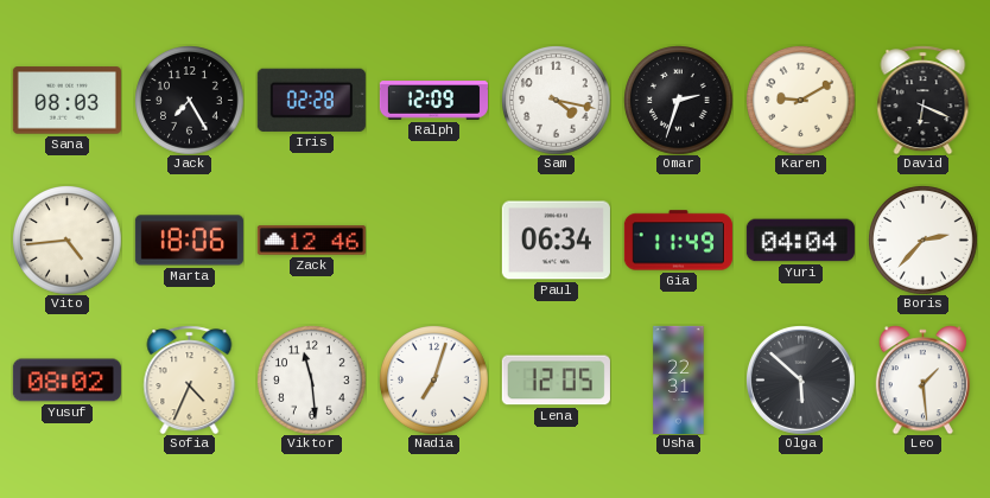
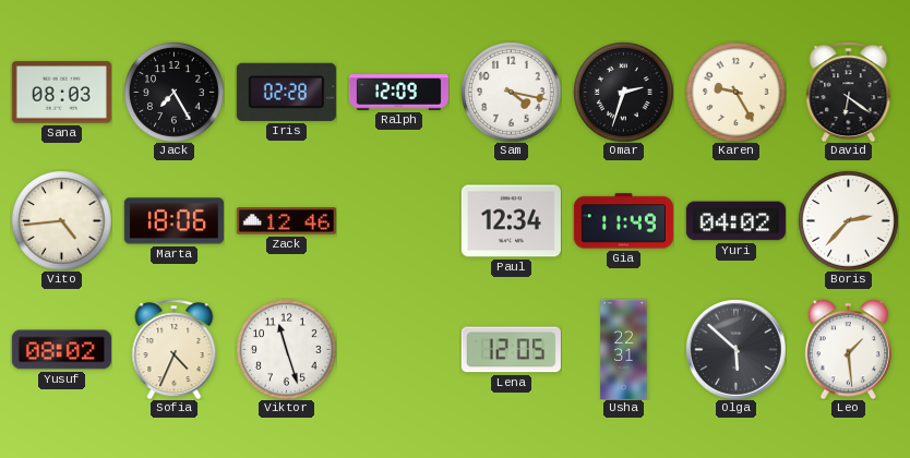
Karen: 9:10 -> 9:25 (737, 93)
David: 6:19 -> 6:21 (849, 92)
Paul: 06:34 -> 12:34 (511, 221)
Yuri: 04:04 -> 04:02 (735, 221)
Viktor: 11:29 -> 11:27 (287, 350)
Nadia: 7:03 -> none (434, 381)
